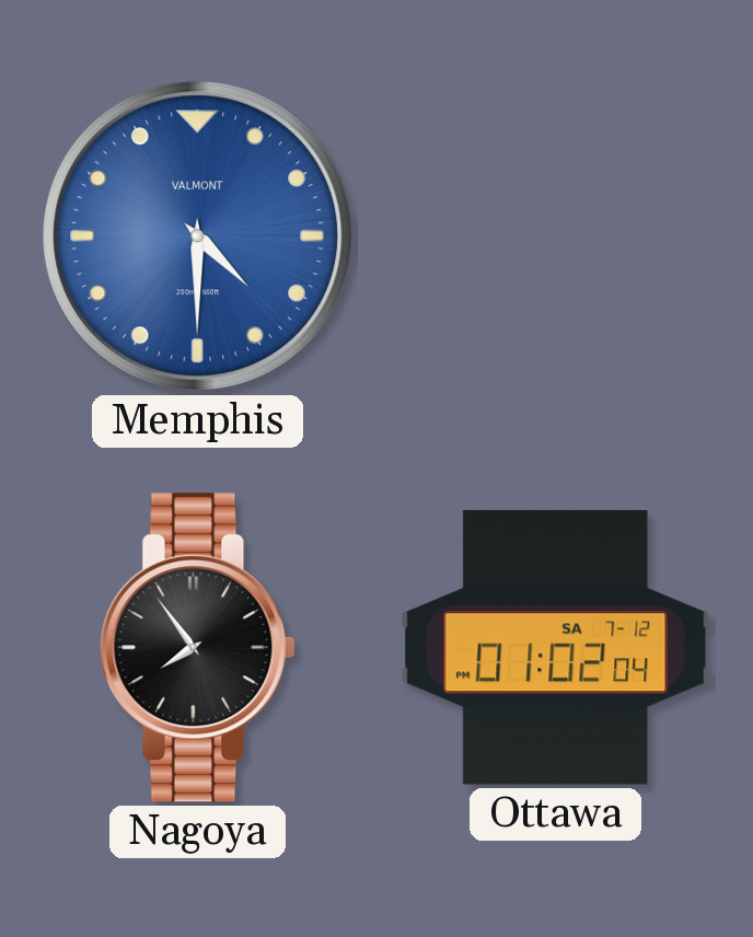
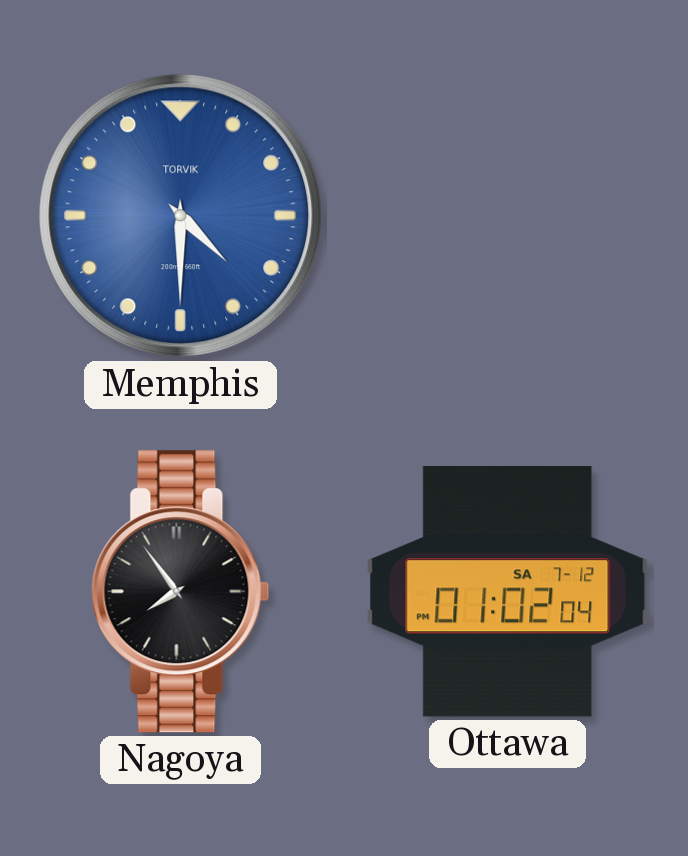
Memphis brand: VALMONT -> TORVIK (181, 216)
